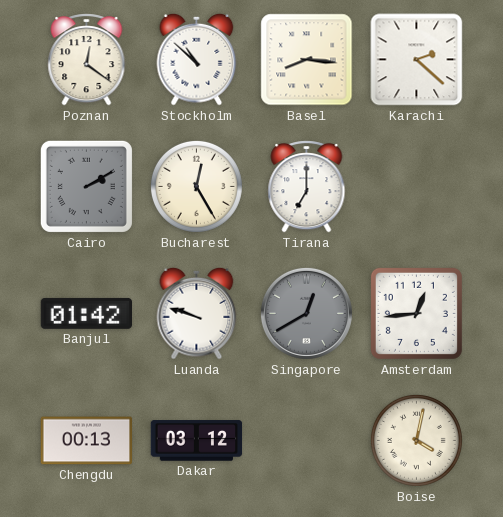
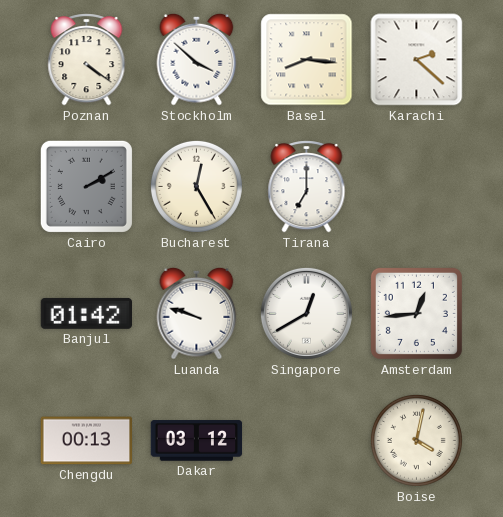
Poznan: 12:21 -> 4:21 (87, 60)
Stockholm: 10:52 -> 3:52 (197, 59)
Singapore dial: grey -> white (306, 313)
